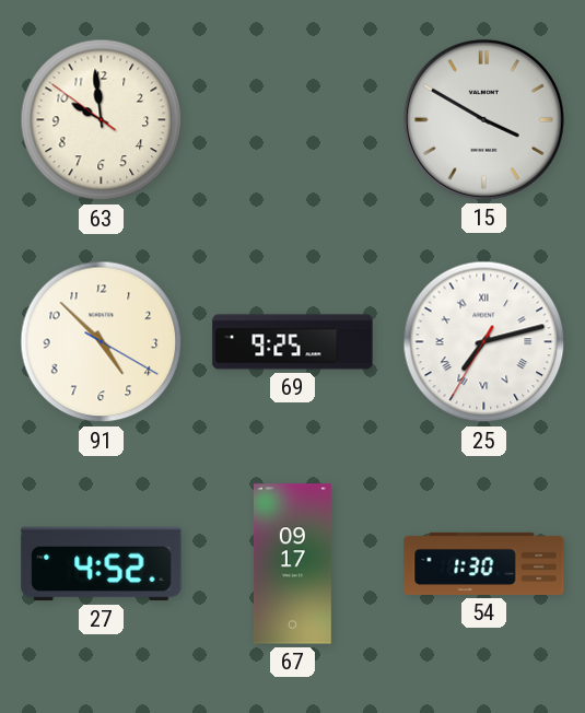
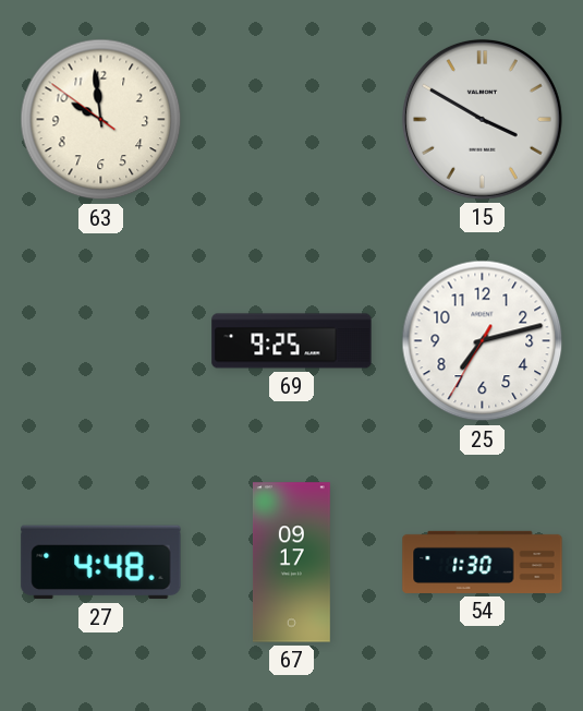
91: 4:52 -> none (102, 342)
25 numerals: Roman -> Arabic (483, 341)
27: 4:52 -> 4:48 (101, 563)
